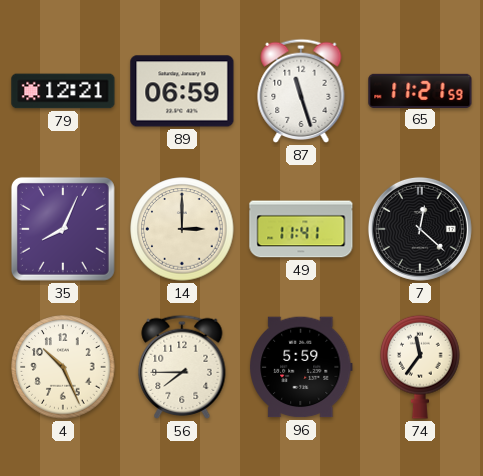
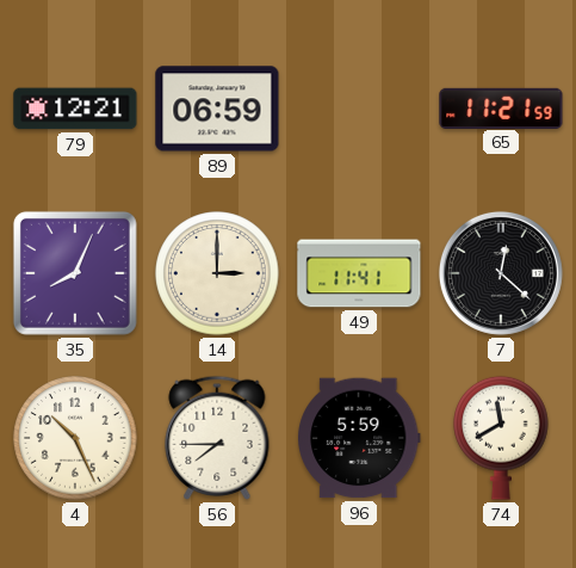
87: 11:27 -> none (301, 91)
74: 11:36 -> 11:40 (501, 438)
